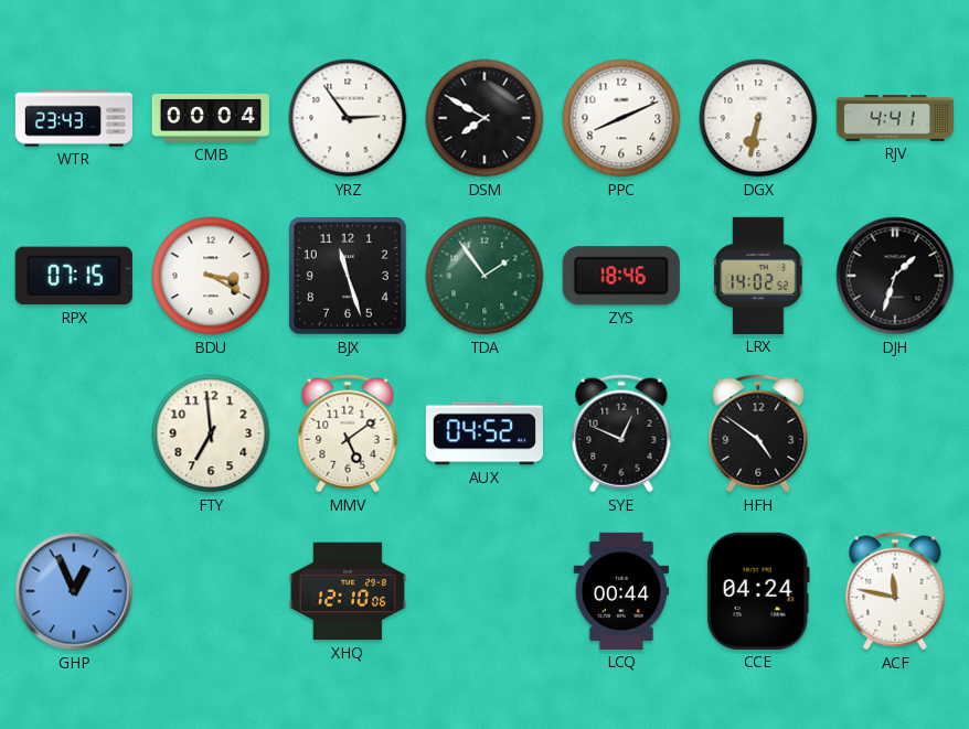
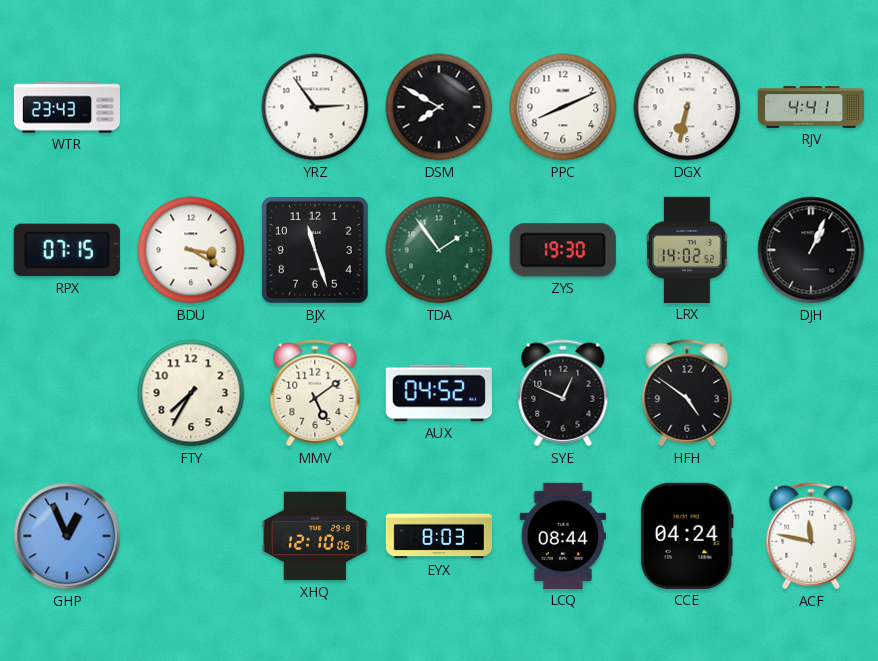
CMB: 00:04 -> none (210, 119)
ZYS: 18:46 -> 19:30 (563, 250)
DJH: 1:33 -> 1:04 (811, 250)
FTY: 6:59 -> 7:35 (191, 393)
EYX: none -> 8:03 (438, 536)
LCQ: 00:44 -> 08:44 (562, 536)
